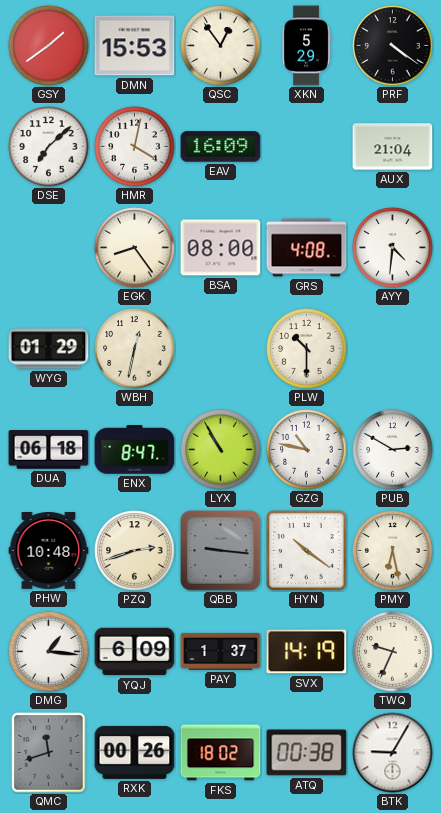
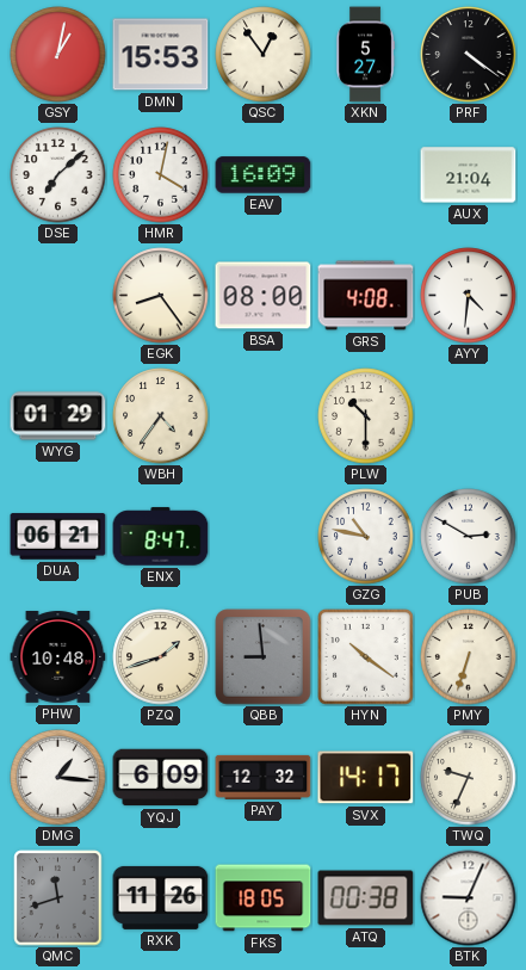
GSY: 1:39 -> 1:02 (58, 55)
XKN: 5:29 -> 5:27 (365, 55)
WBH: 12:32 -> 4:36 (161, 416)
DUA: 06:18 -> 06:21 (58, 537)
LYX: 10:55 -> none (221, 450)
PZQ: 2:42 -> 1:42 (161, 657)
QBB: 9:16 -> 8:59 (264, 657)
PMY: 6:28 -> 6:33 (469, 657)
PAY: 1:37 -> 12:32 (264, 777)
SVX: 14:19 -> 14:17 (366, 778)
RXK: 00:26 -> 11:26 (161, 897)
FKS: 18:02 -> 18:05 (264, 898)
BTK: 9:05 -> 9:04 (469, 898)
